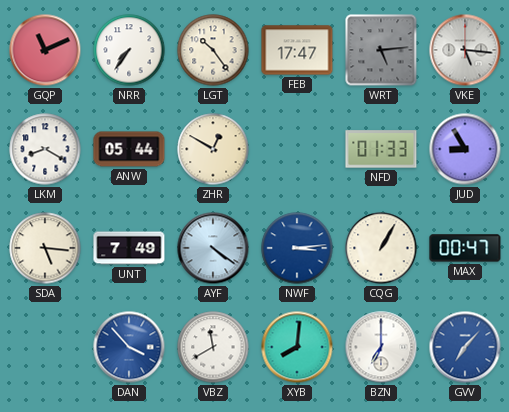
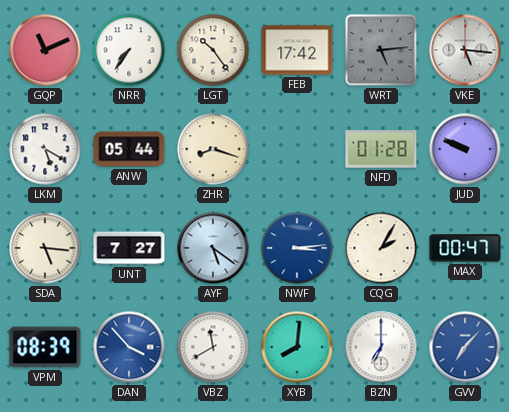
FEB: 17:47 -> 17:42 (297, 50)
LKM: 8:20 -> 5:20 (45, 149)
ZHR: 12:50 -> 8:18 (213, 149)
NFD: 01:33 -> 01:28 (381, 149)
JUD: 8:55 -> 9:49 (465, 149)
UNT: 7:49 -> 7:27 (129, 248)
AYF: 4:21 -> 5:21 (213, 248)
CQG: 1:05 -> 2:05 (381, 248)
VPM: none -> 08:39 (45, 347)
